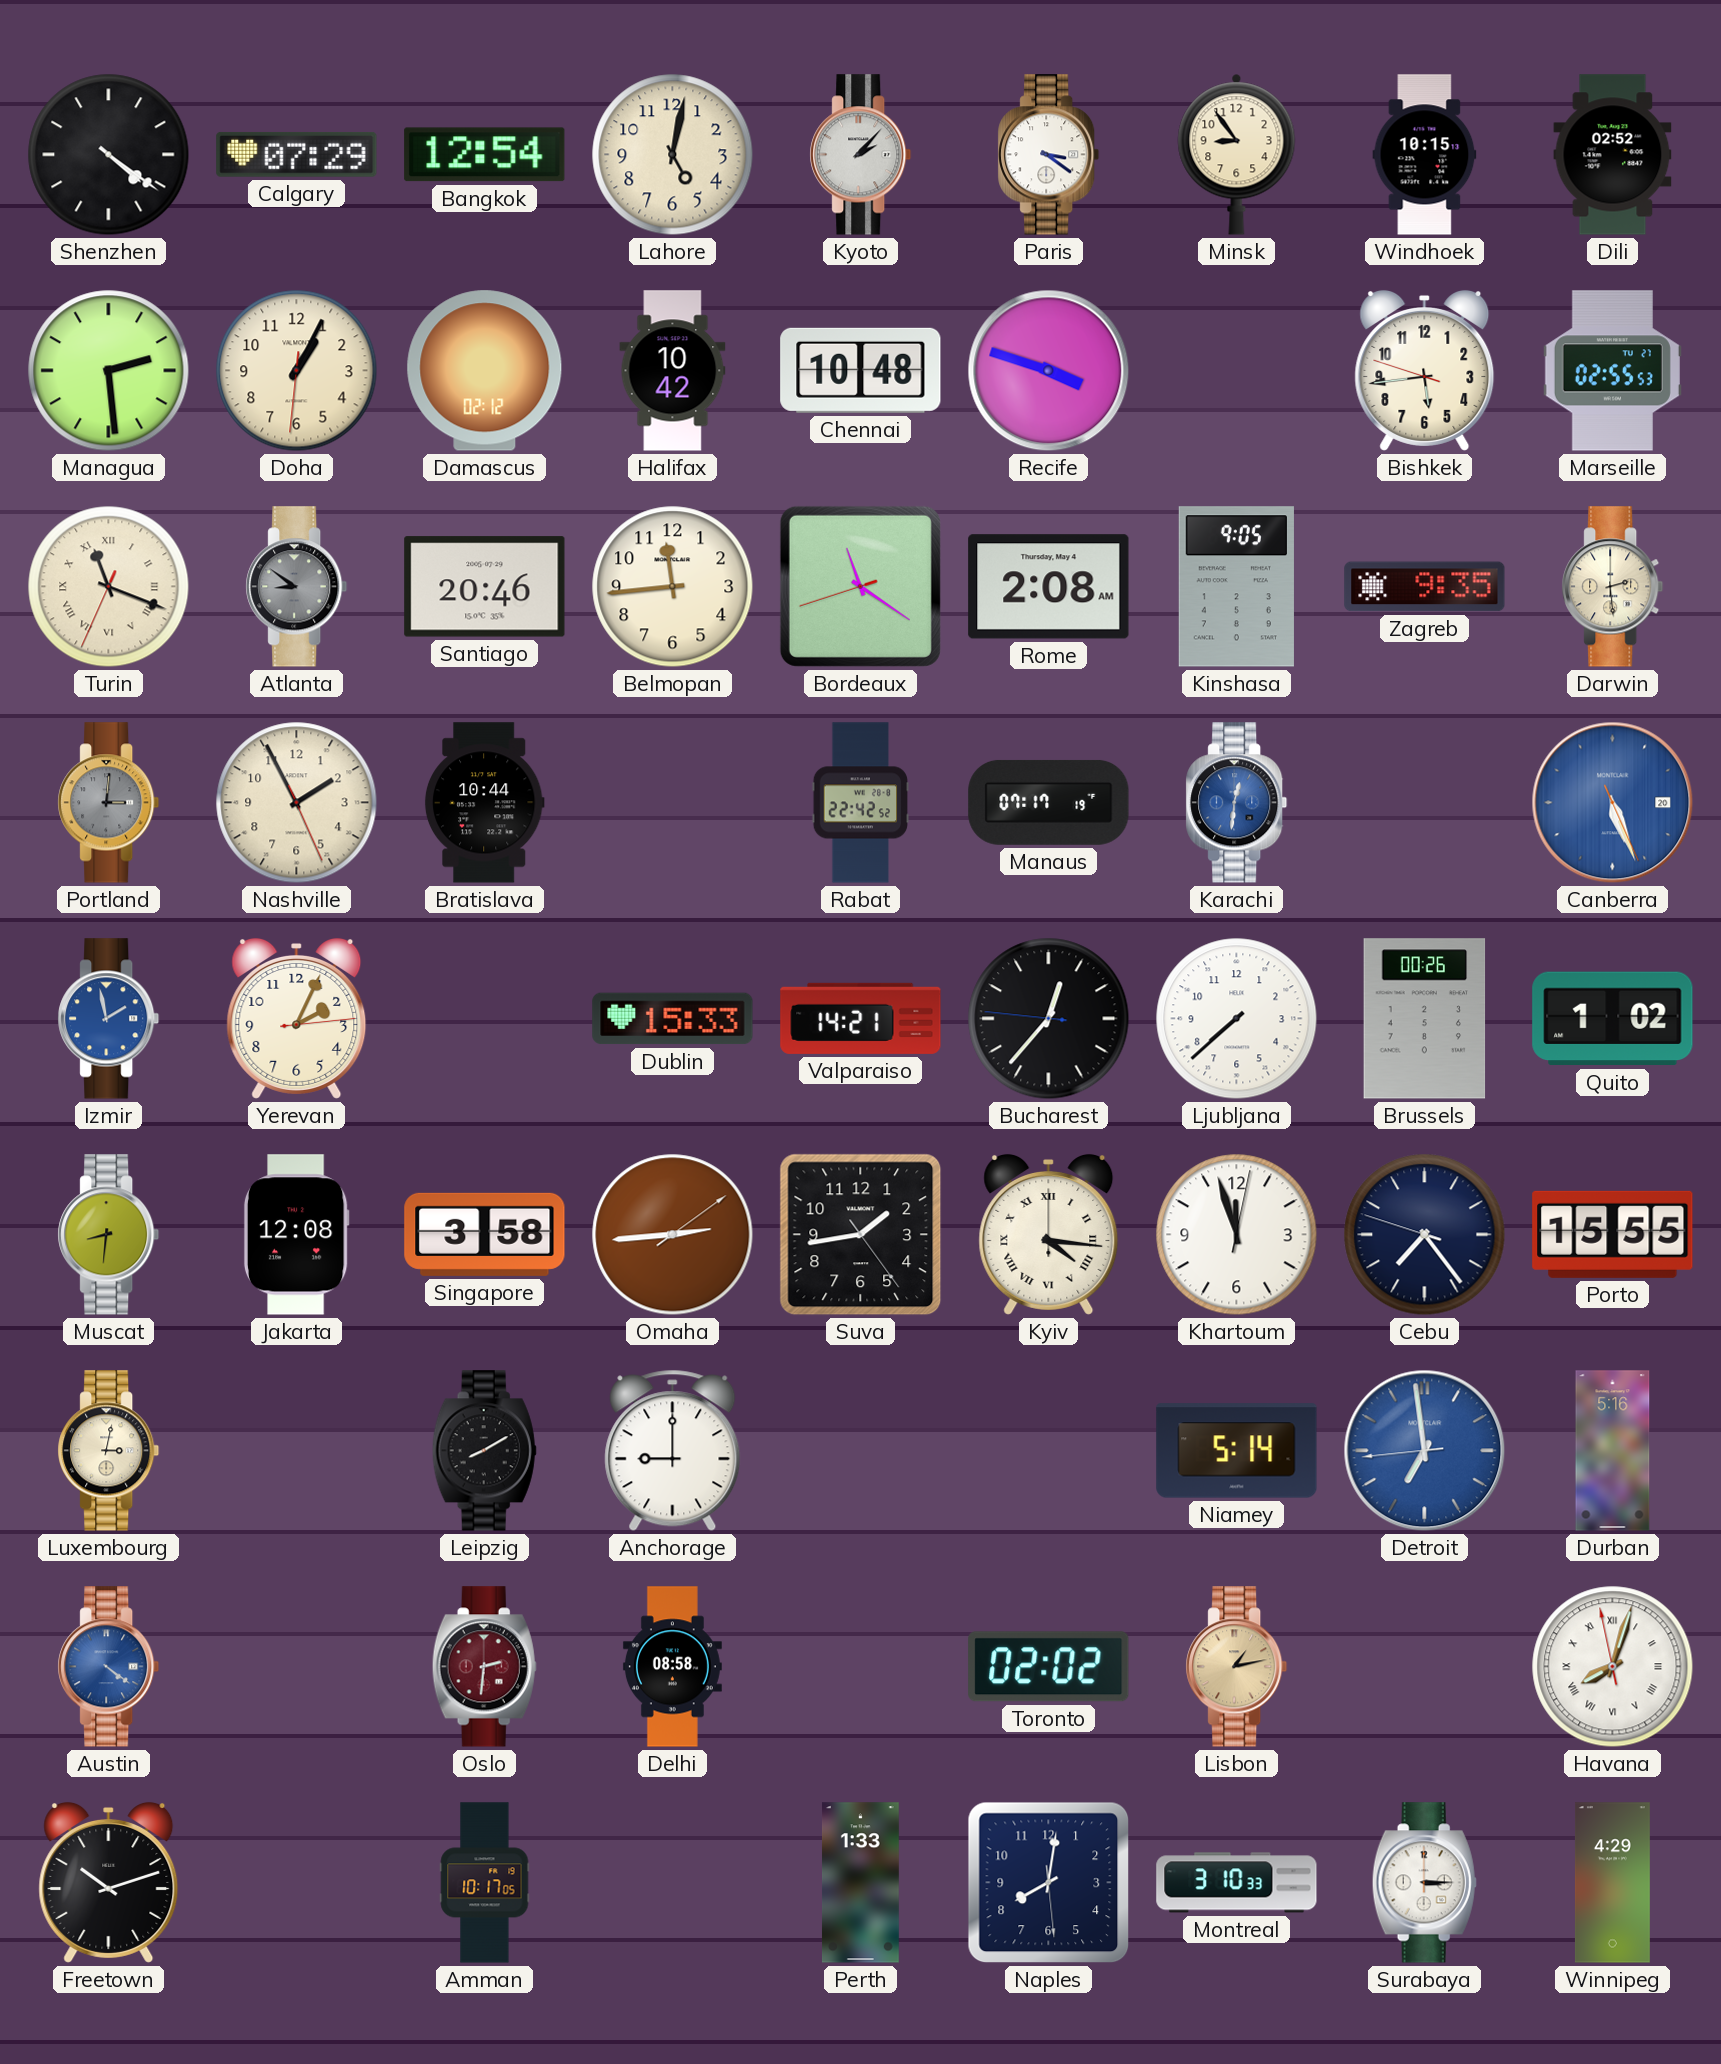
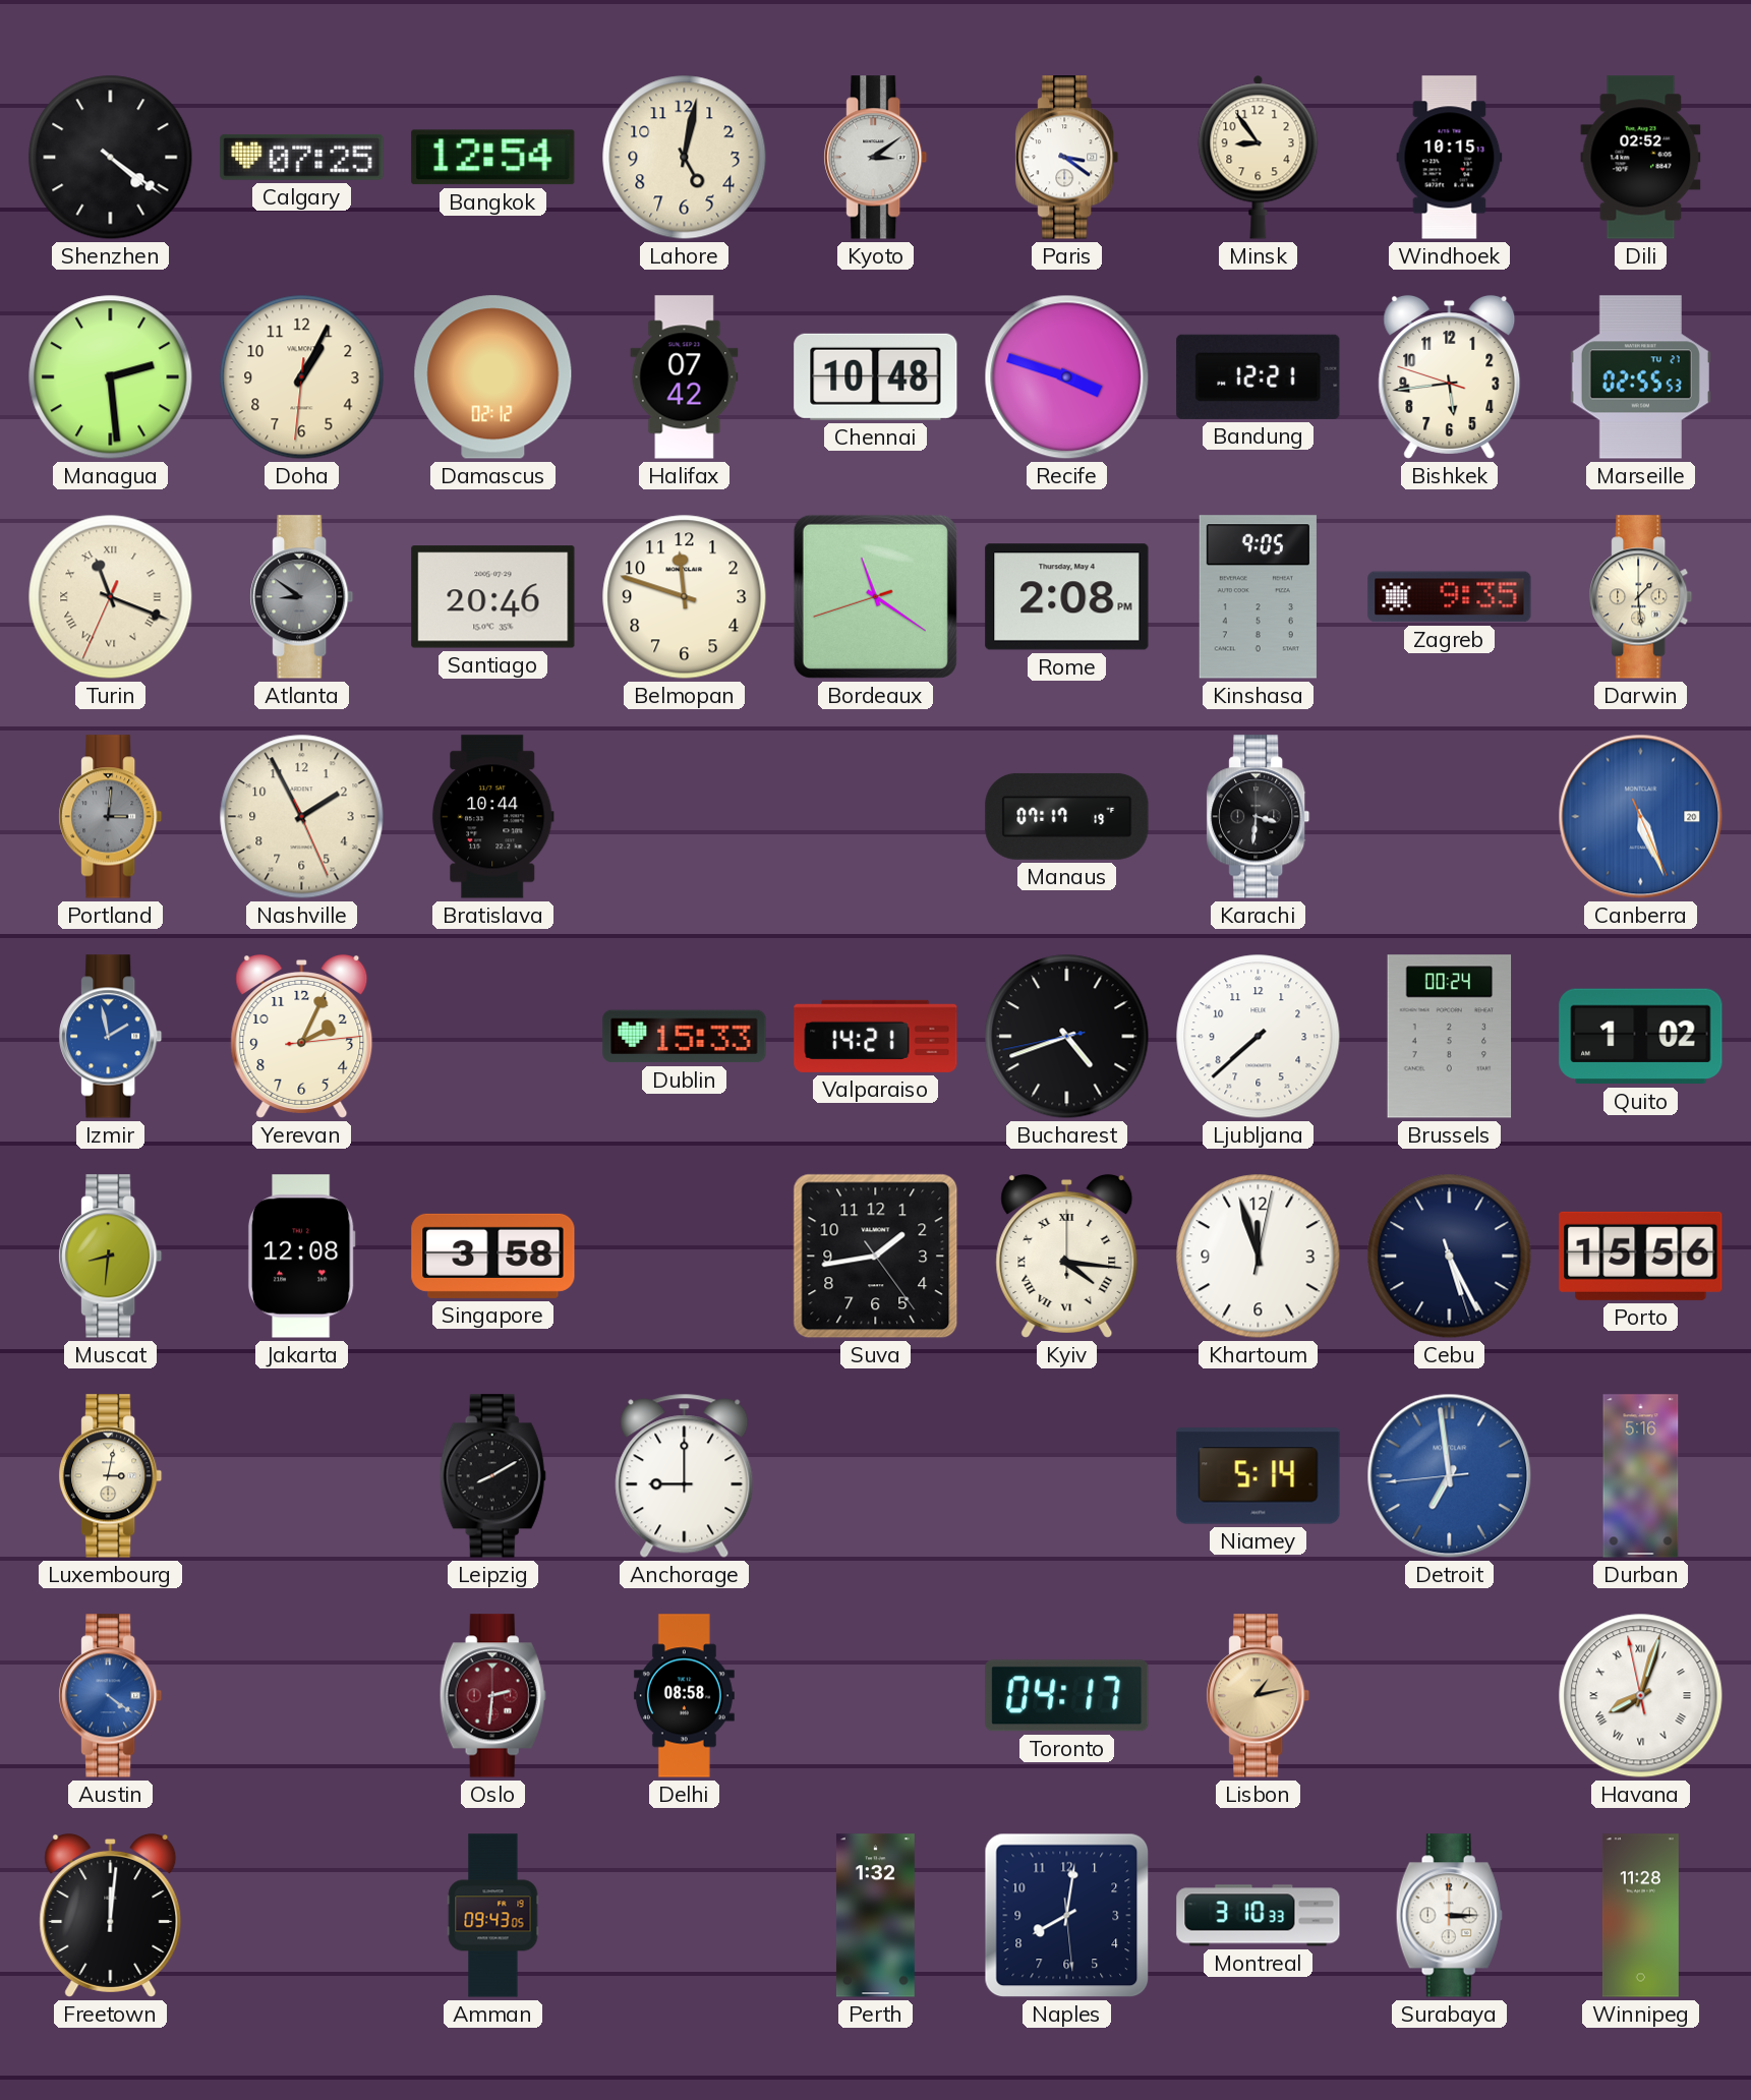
Calgary: 07:29 -> 07:25 (302, 157)
Kyoto: 2:07 -> 3:09 (876, 158)
Halifax: 10:42 -> 07:42 (685, 377)
Bandung: none -> 12:21 (1259, 376)
Belmopan: 11:44 -> 11:48 (685, 597)
Rome: 2:08 AM -> 2:08 PM (1067, 597)
Darwin: 2:29 -> 1:29 (1641, 597)
Rabat: 22:42 -> none (861, 803)
Karachi: 12:31 -> 3:31 (1259, 817)
Karachi dial: blue -> black (1259, 817)
Bucharest: 12:36 -> 4:41 (1067, 1037)
Brussels: 00:26 -> 00:24 (1450, 1037)
Omaha: 2:44 -> none (673, 1235)
Cebu: 7:23 -> 5:25 (1450, 1257)
Porto: 15:55 -> 15:56 (1641, 1256)
Toronto: 02:02 -> 04:17 (1067, 1696)
Freetown: 10:12 -> 12:01 (111, 1915)
Amman: 10:17 -> 09:43 (493, 1916)
Perth: 1:33 -> 1:32 (875, 1916)
Winnipeg: 4:29 -> 11:28 (1640, 1916)
